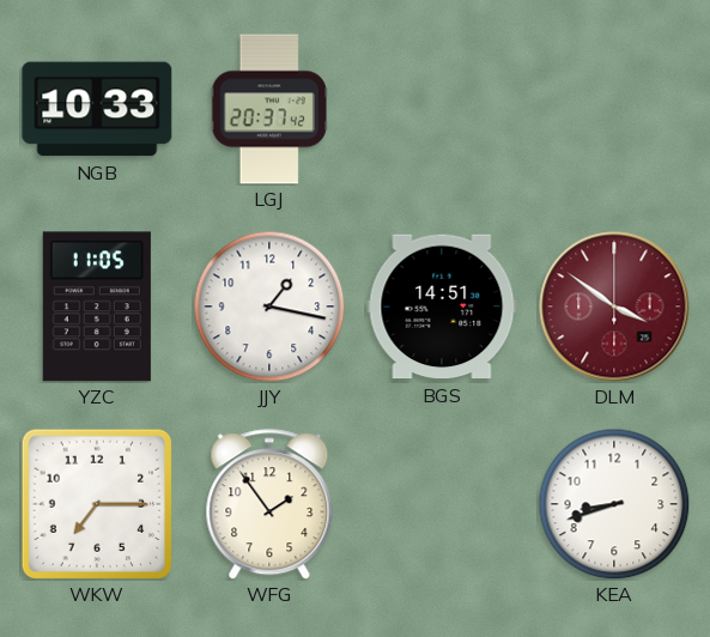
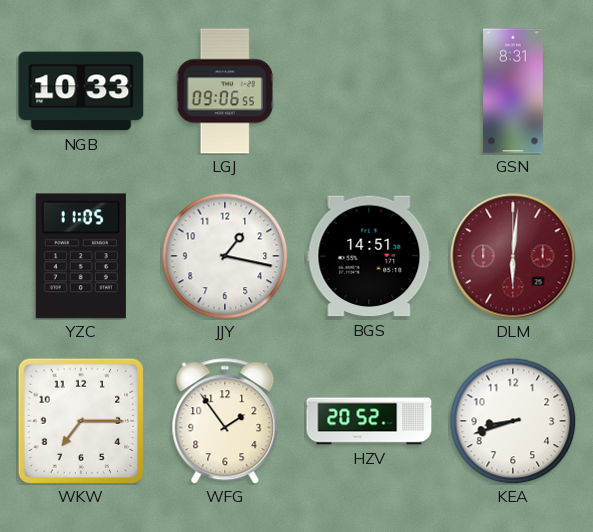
LGJ: 20:37 -> 09:06 (225, 91)
GSN: none -> 8:31 (513, 91)
DLM: 3:51 -> 6:01 (513, 256)
HZV: none -> 20:52 (369, 421)
